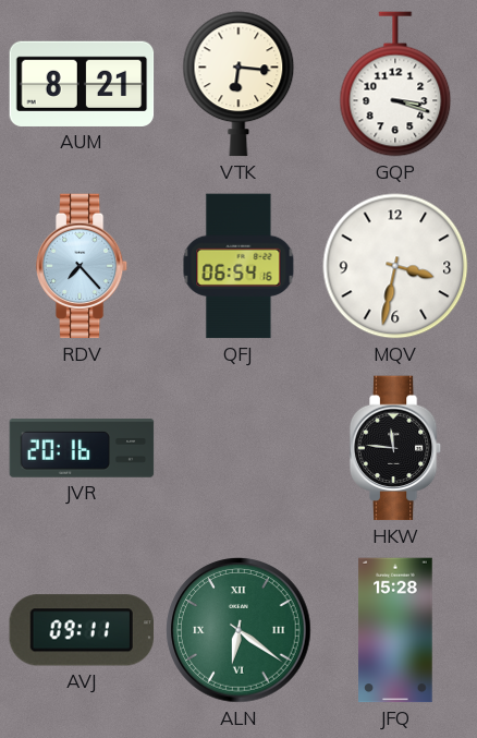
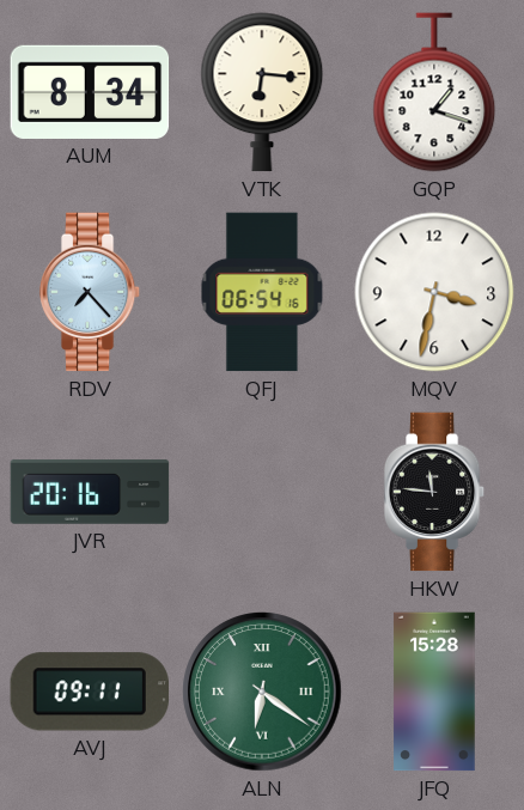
AUM: 8:21 -> 8:34 (90, 92)
GQP: 3:18 -> 1:18 (434, 92)
